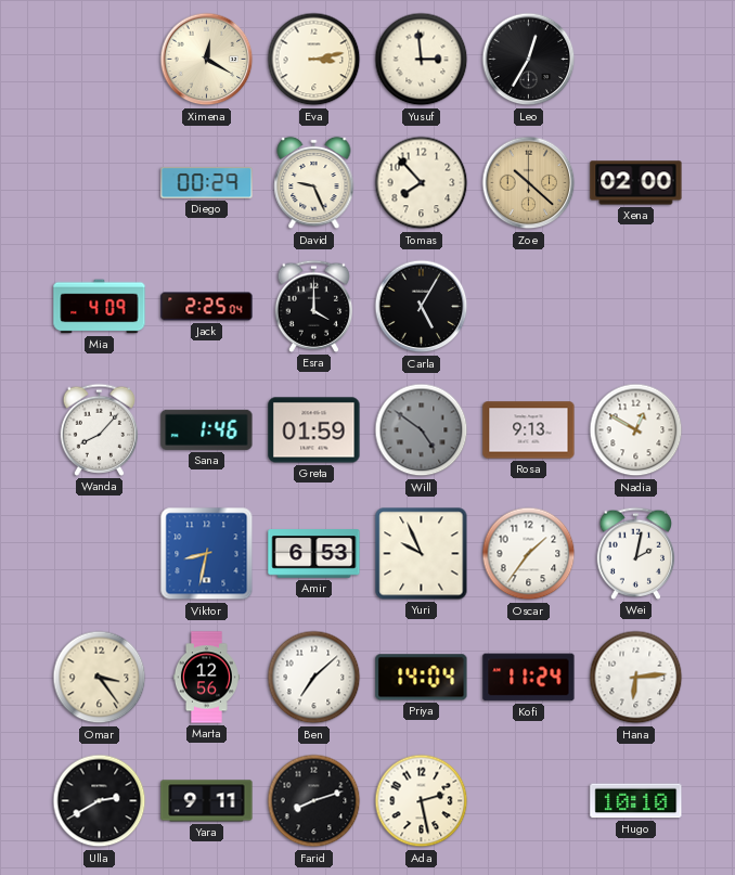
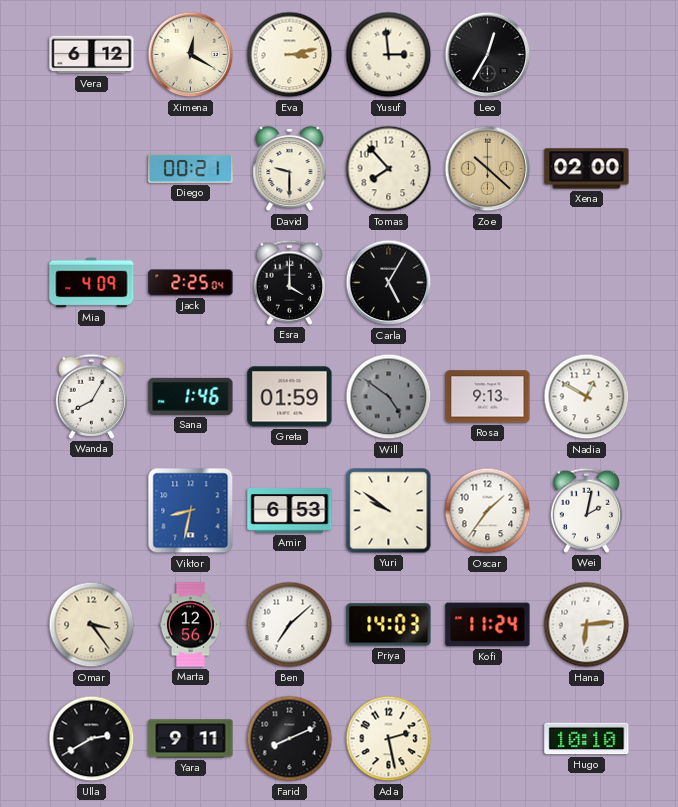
Vera: none -> 6:12 (92, 55)
Diego: 00:29 -> 00:21 (191, 169)
David: 9:26 -> 9:30 (290, 169)
Wanda: 8:07 -> 8:05 (92, 396)
Yuri: 9:56 -> 9:51 (389, 511)
Priya: 14:04 -> 14:03 (389, 625)
Farid: 8:12 -> 8:11 (290, 739)
